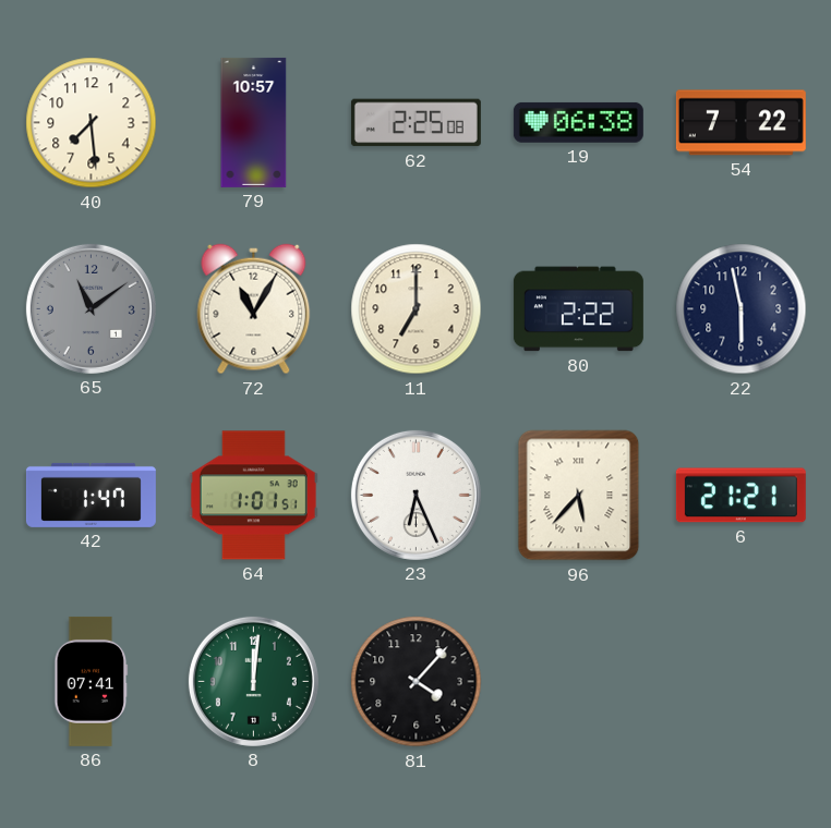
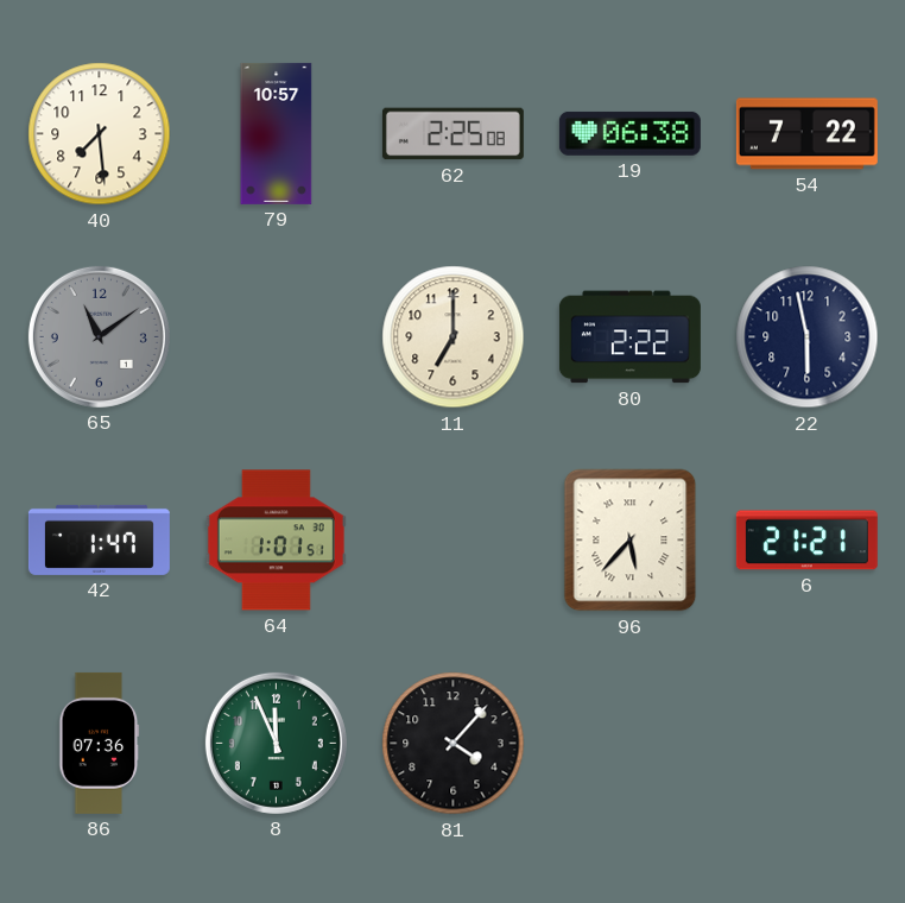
72: 11:05 -> none (254, 309)
23: 6:26 -> none (415, 495)
86: 07:41 -> 07:36 (100, 743)
8: 12:01 -> 11:56 (276, 743)
